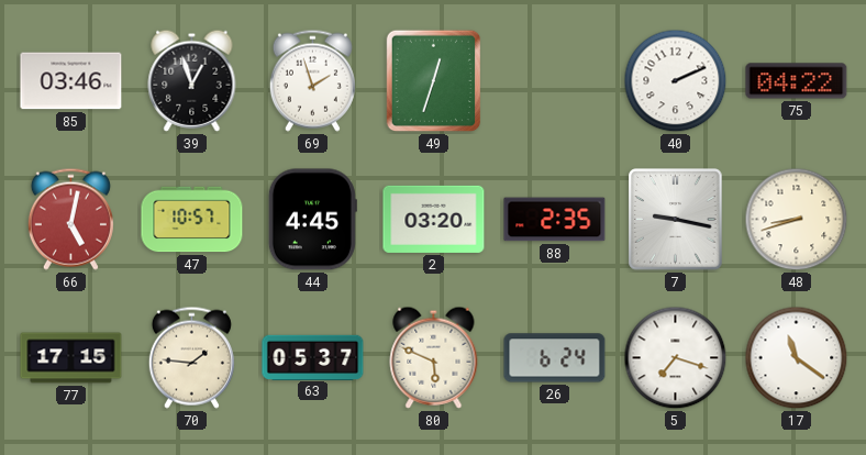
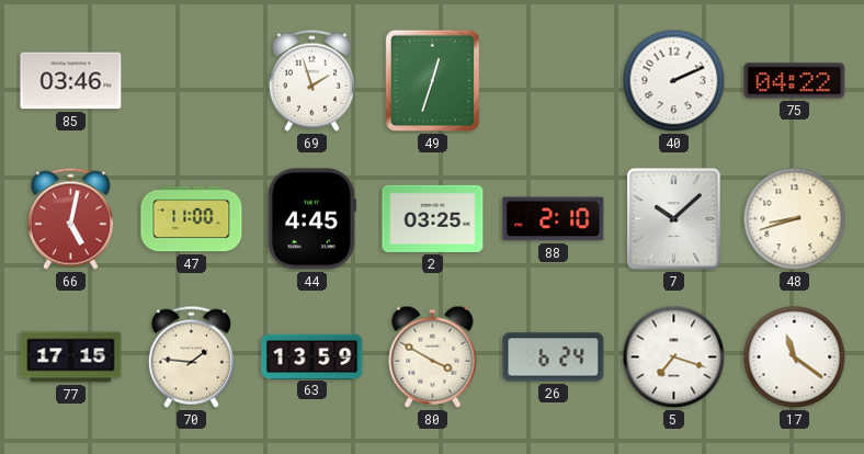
39: 12:57 -> none (192, 80)
47: 10:57 -> 11:00 (192, 219)
2: 03:20 -> 03:25 (433, 218)
88: 2:35 -> 2:10 (554, 219)
7: 9:17 -> 10:08 (674, 219)
63: 05:37 -> 13:59 (312, 356)
80: 5:49 -> 3:50 (433, 356)
